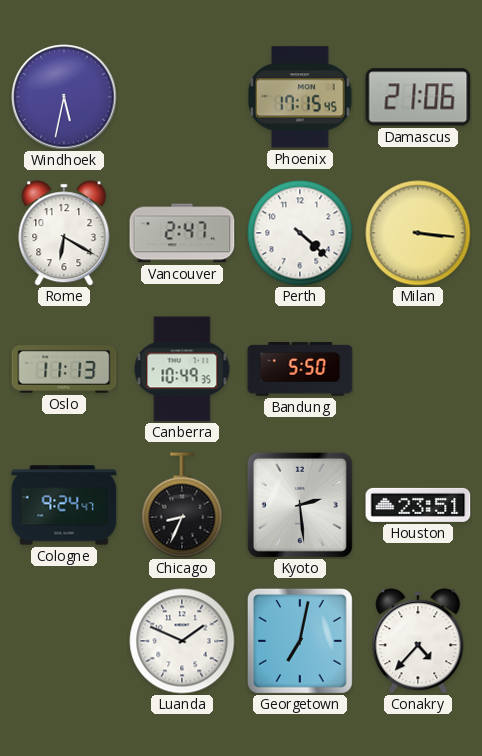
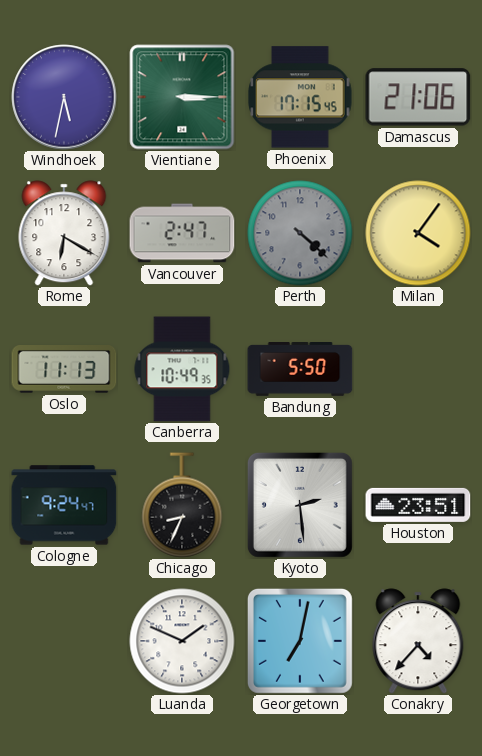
Vientiane: none -> 3:15 (182, 97)
Perth dial: white -> grey (300, 233)
Milan: 3:16 -> 4:06 (418, 233)
